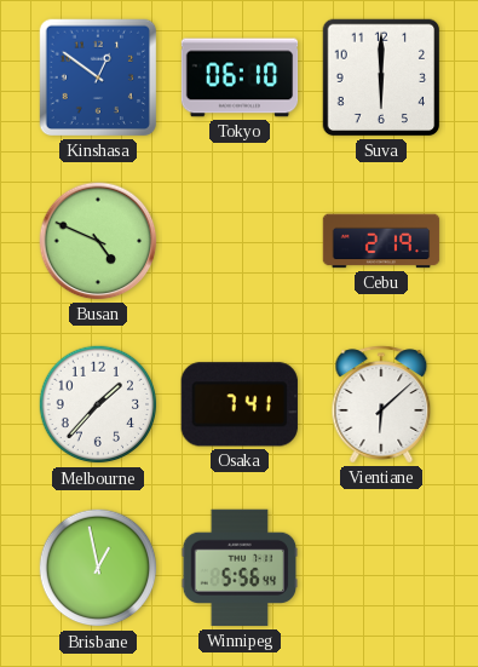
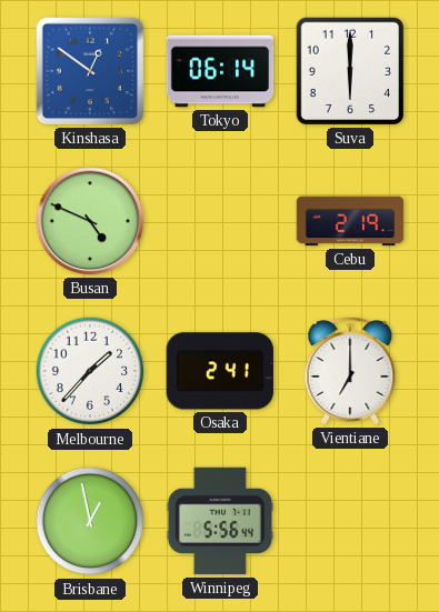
Tokyo: 06:10 -> 06:14 (220, 71)
Osaka: 7:41 -> 2:41 (220, 371)
Vientiane: 6:08 -> 7:00 (350, 371)
